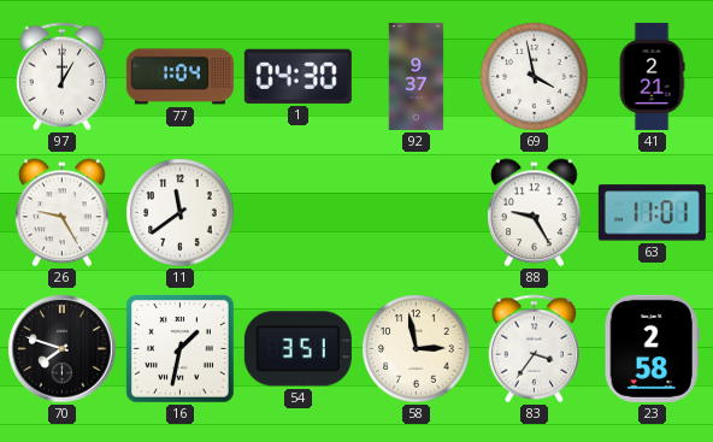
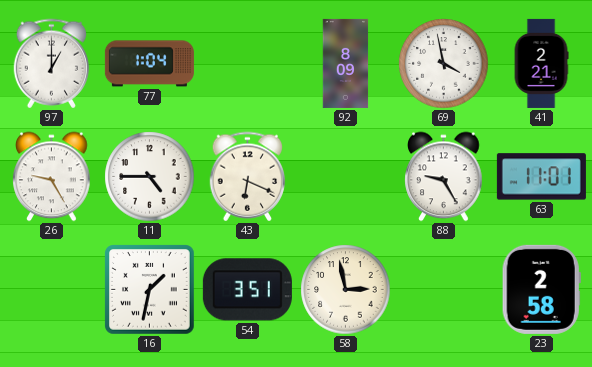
1: 04:30 -> none (297, 76)
92: 9:37 -> 8:09 (346, 63)
11: 11:39 -> 4:45 (150, 177)
43: none -> 6:19 (248, 177)
70: 7:48 -> none (63, 349)
83: 3:36 -> none (535, 349)
